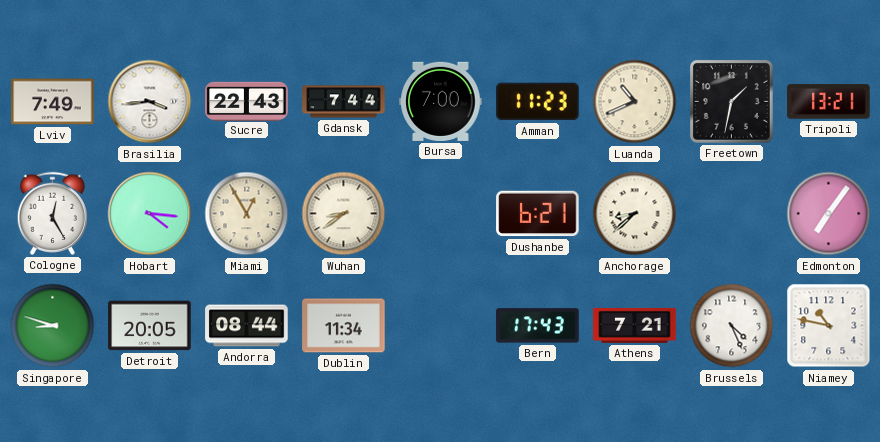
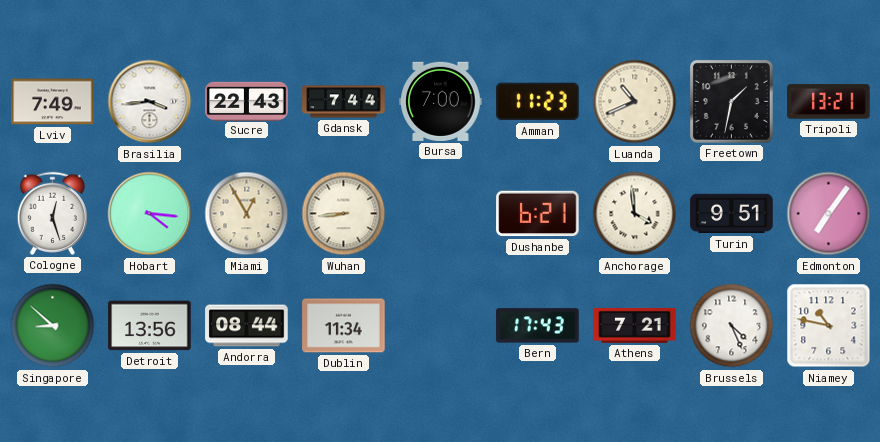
Cologne: 12:25 -> 12:27 (52, 213)
Wuhan: 8:39 -> 8:44 (344, 214)
Anchorage: 8:38 -> 3:59 (635, 214)
Turin: none -> 9:51 (732, 214)
Singapore: 8:48 -> 8:52 (53, 326)
Detroit: 20:05 -> 13:56 (150, 326)
